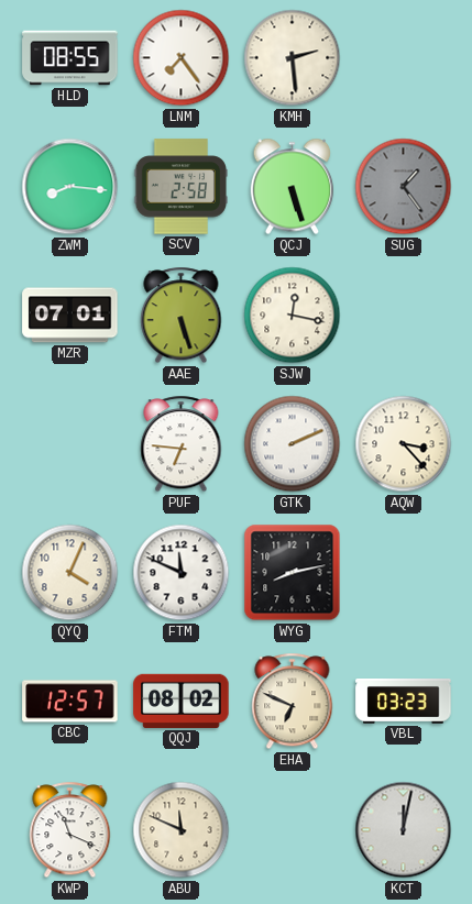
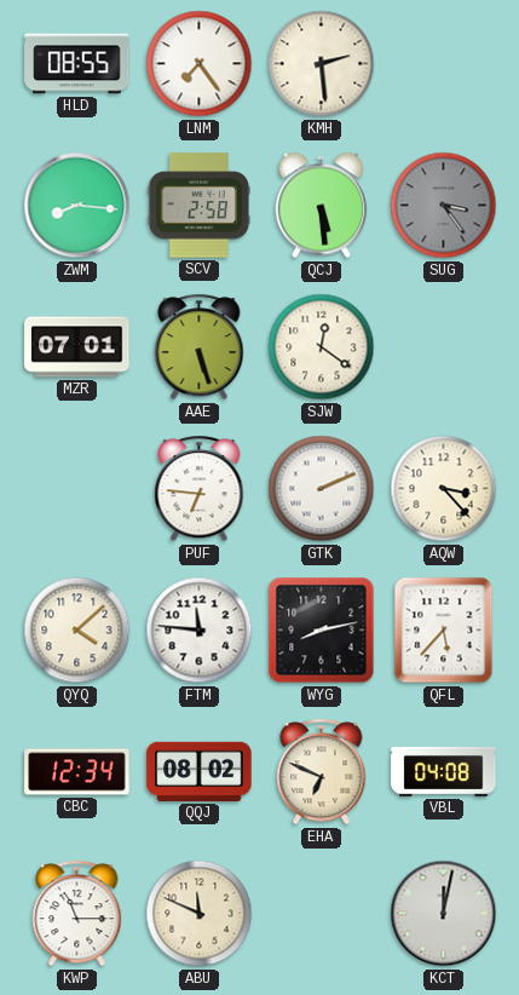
QCJ: 5:27 -> 5:29 (322, 206)
SUG: 1:24 -> 3:24 (444, 206)
SJW: 12:17 -> 12:21 (322, 347)
QYQ: 4:04 -> 4:08 (77, 631)
FTM: 11:49 -> 11:46 (200, 631)
QFL: none -> 5:37 (444, 631)
CBC: 12:57 -> 12:34 (77, 772)
VBL: 03:23 -> 04:08 (444, 772)
KWP: 11:19 -> 11:15 (77, 914)
